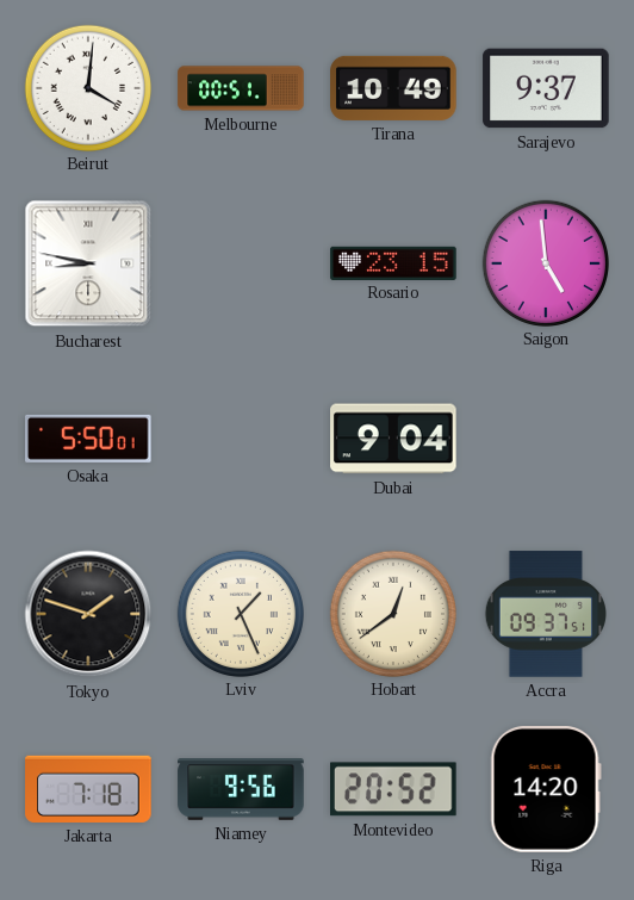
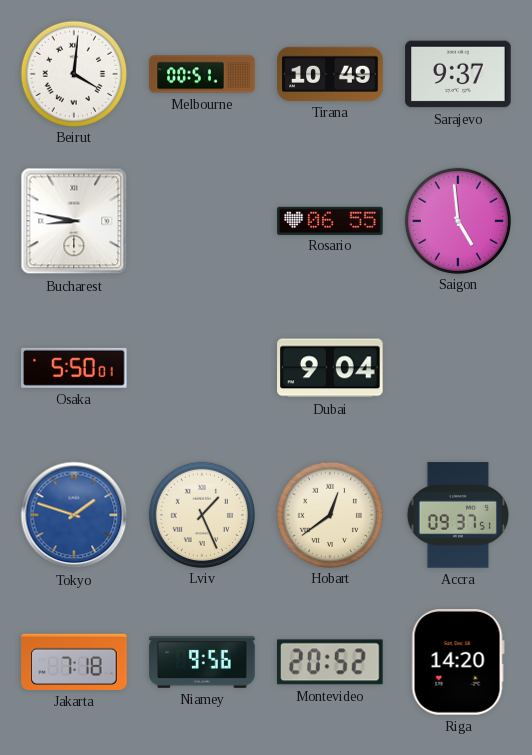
Rosario: 23:15 -> 06:55 (330, 220)
Tokyo dial: black -> blue (74, 515)
